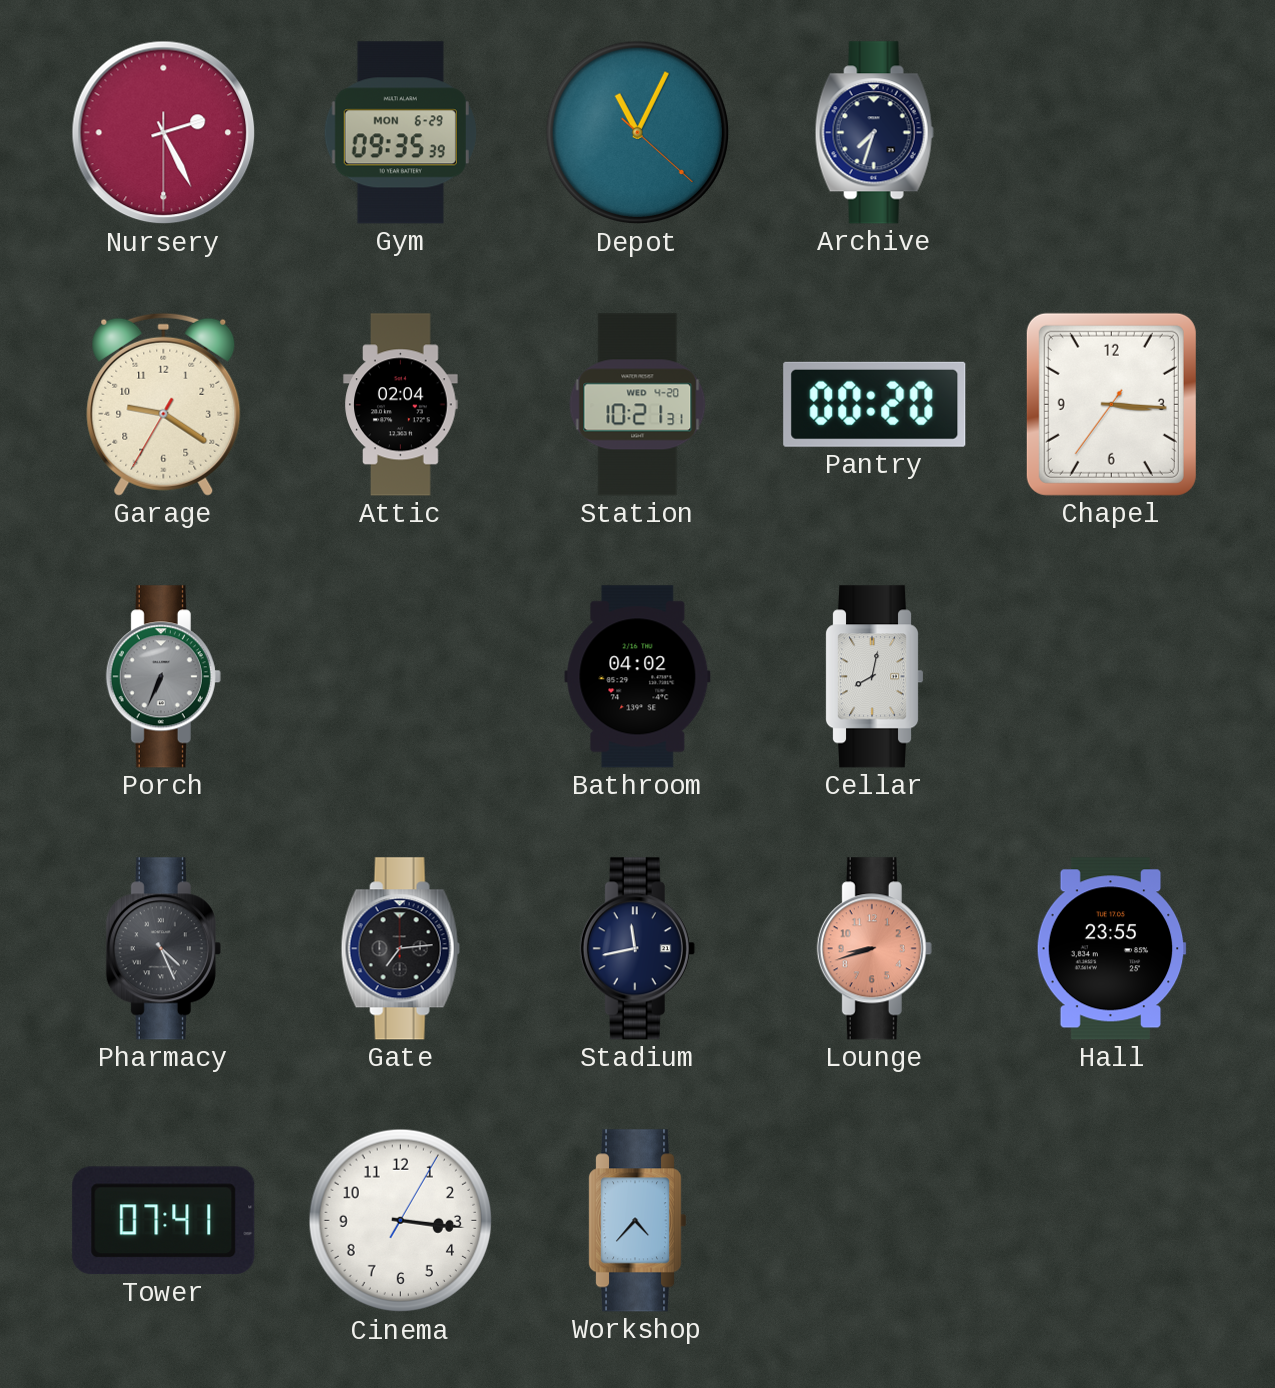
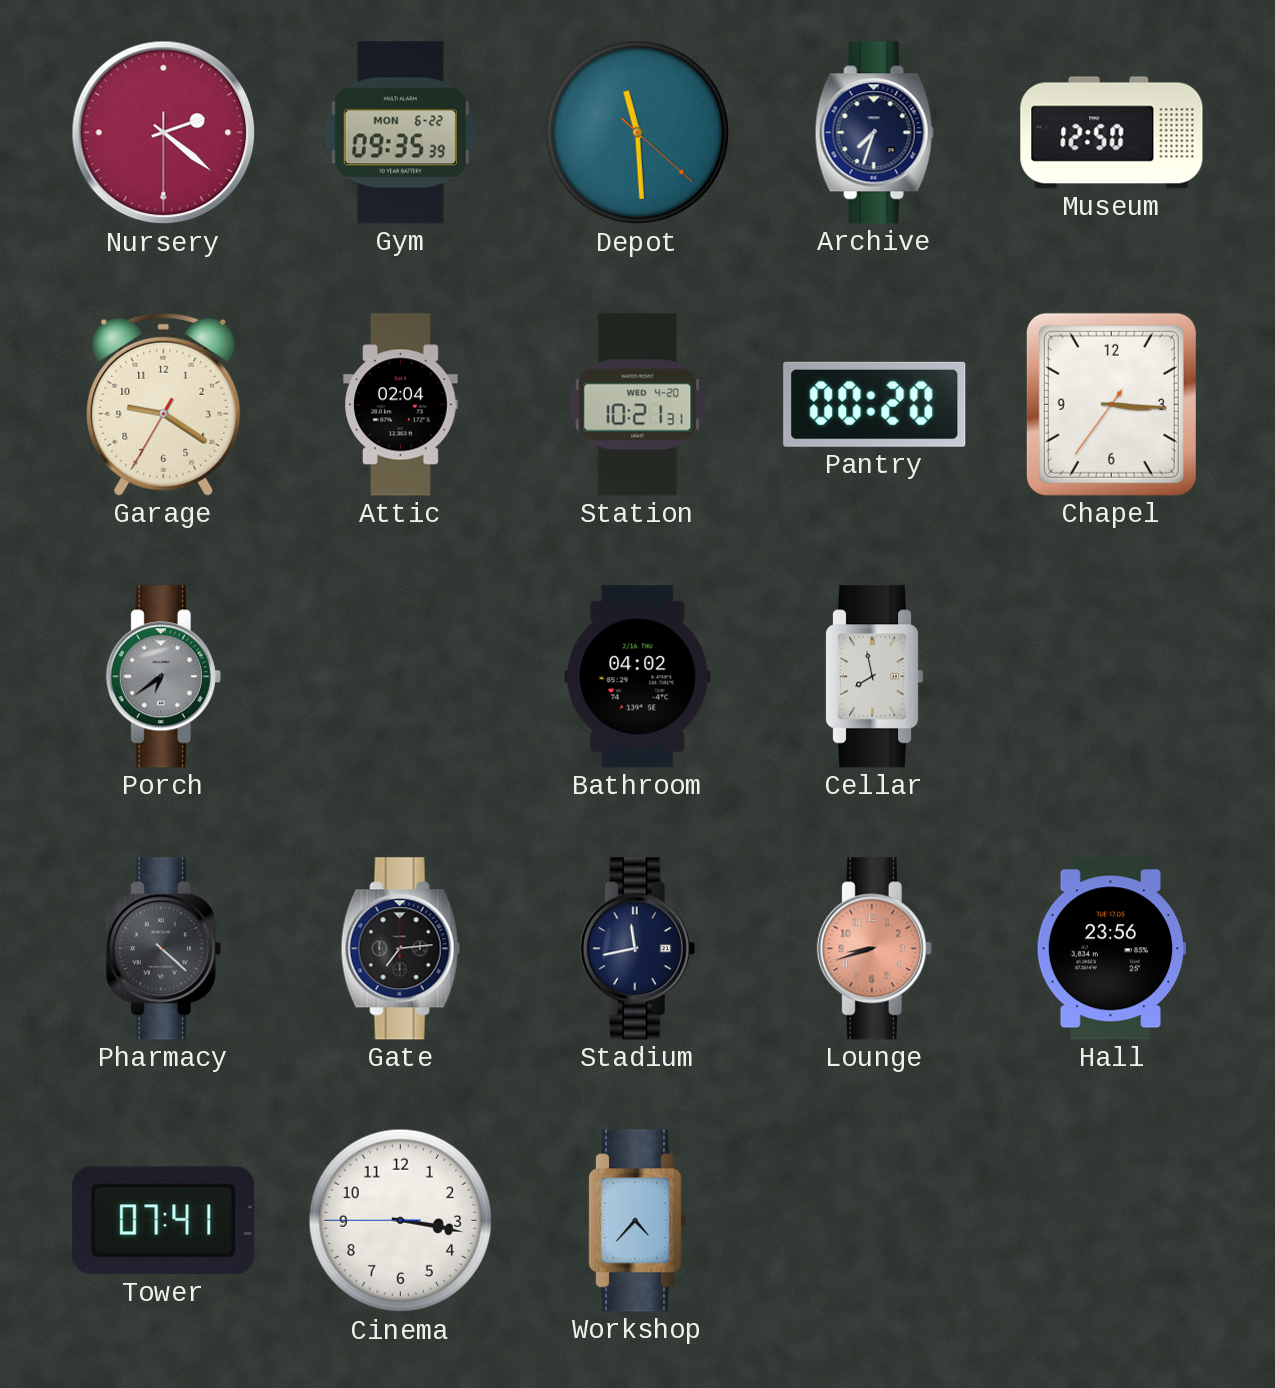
Nursery: 2:25 -> 2:21 (164, 133)
Gym date: MON 6-29 -> MON 6-22 (400, 133)
Depot: 11:04 -> 11:29 (638, 133)
Museum: none -> 12:50 (1112, 133)
Porch: 6:34 -> 6:39 (163, 677)
Cellar: 8:02 -> 7:58 (874, 677)
Pharmacy: 4:26 -> 4:22 (163, 949)
Hall: 23:55 -> 23:56 (1111, 949)
Cinema: 3:16:05 -> 3:16:45 (401, 1221)
